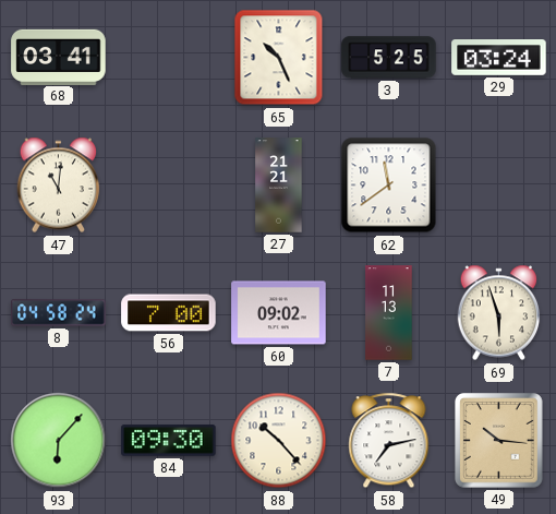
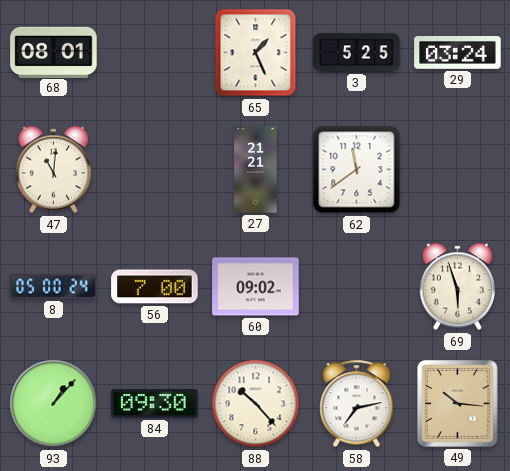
68: 03:41 -> 08:01 (54, 52)
65: 10:26 -> 1:26 (256, 53)
8: 04:58 -> 05:00 (54, 287)
7: 11:13 -> none (389, 313)
93: 6:07 -> 1:07 (54, 404)
